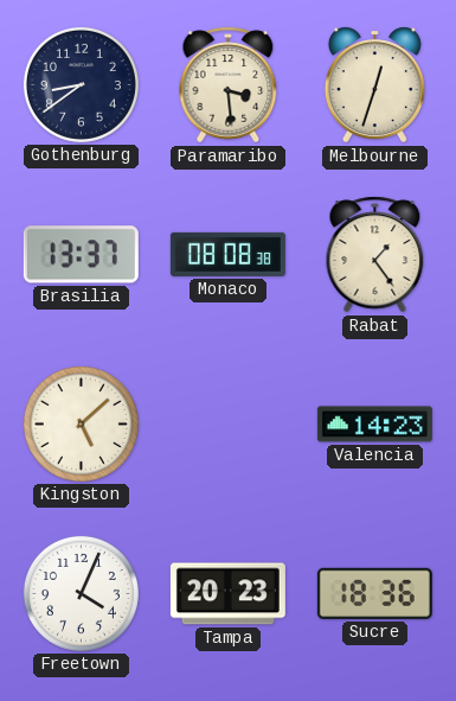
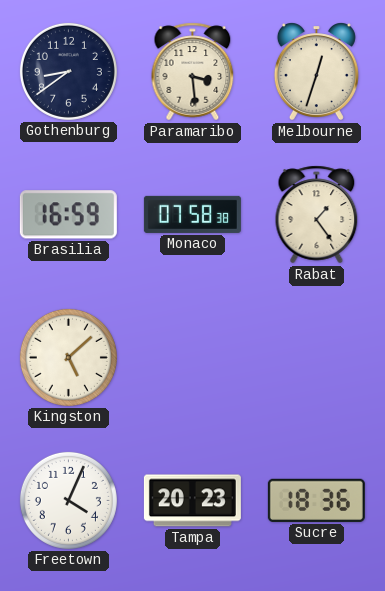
Brasilia: 13:37 -> 16:59 (68, 215)
Monaco: 08:08 -> 07:58 (192, 214)
Valencia: 14:23 -> none (374, 425)
